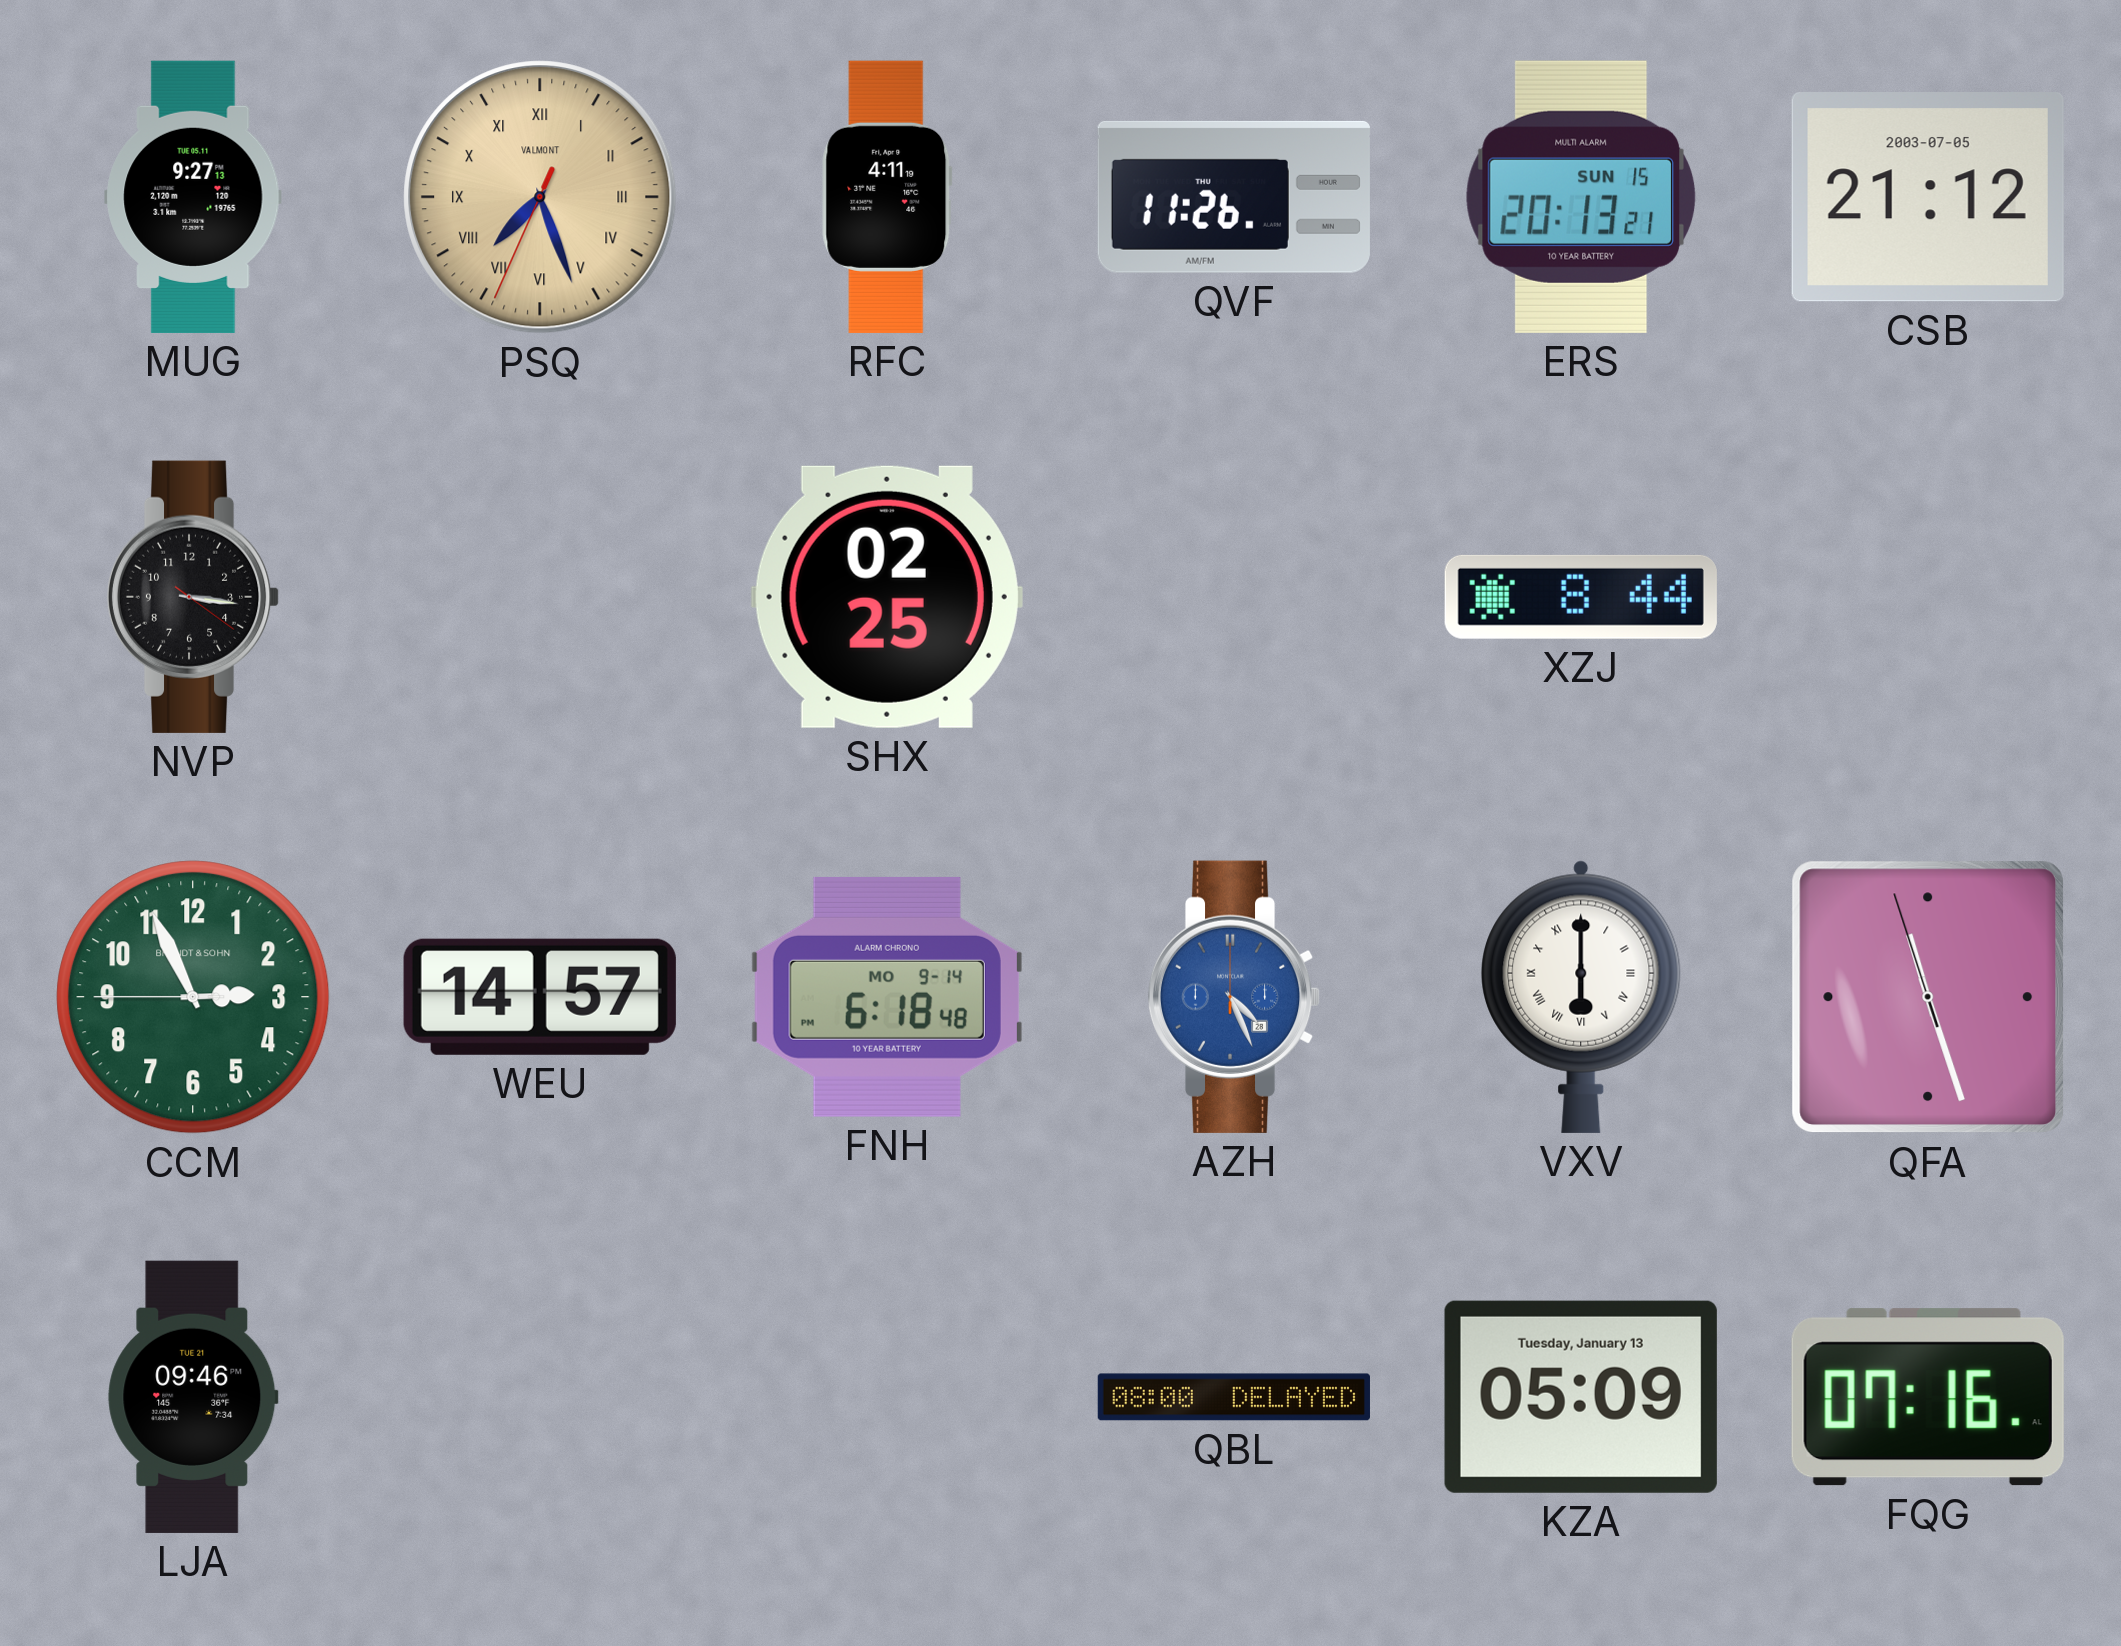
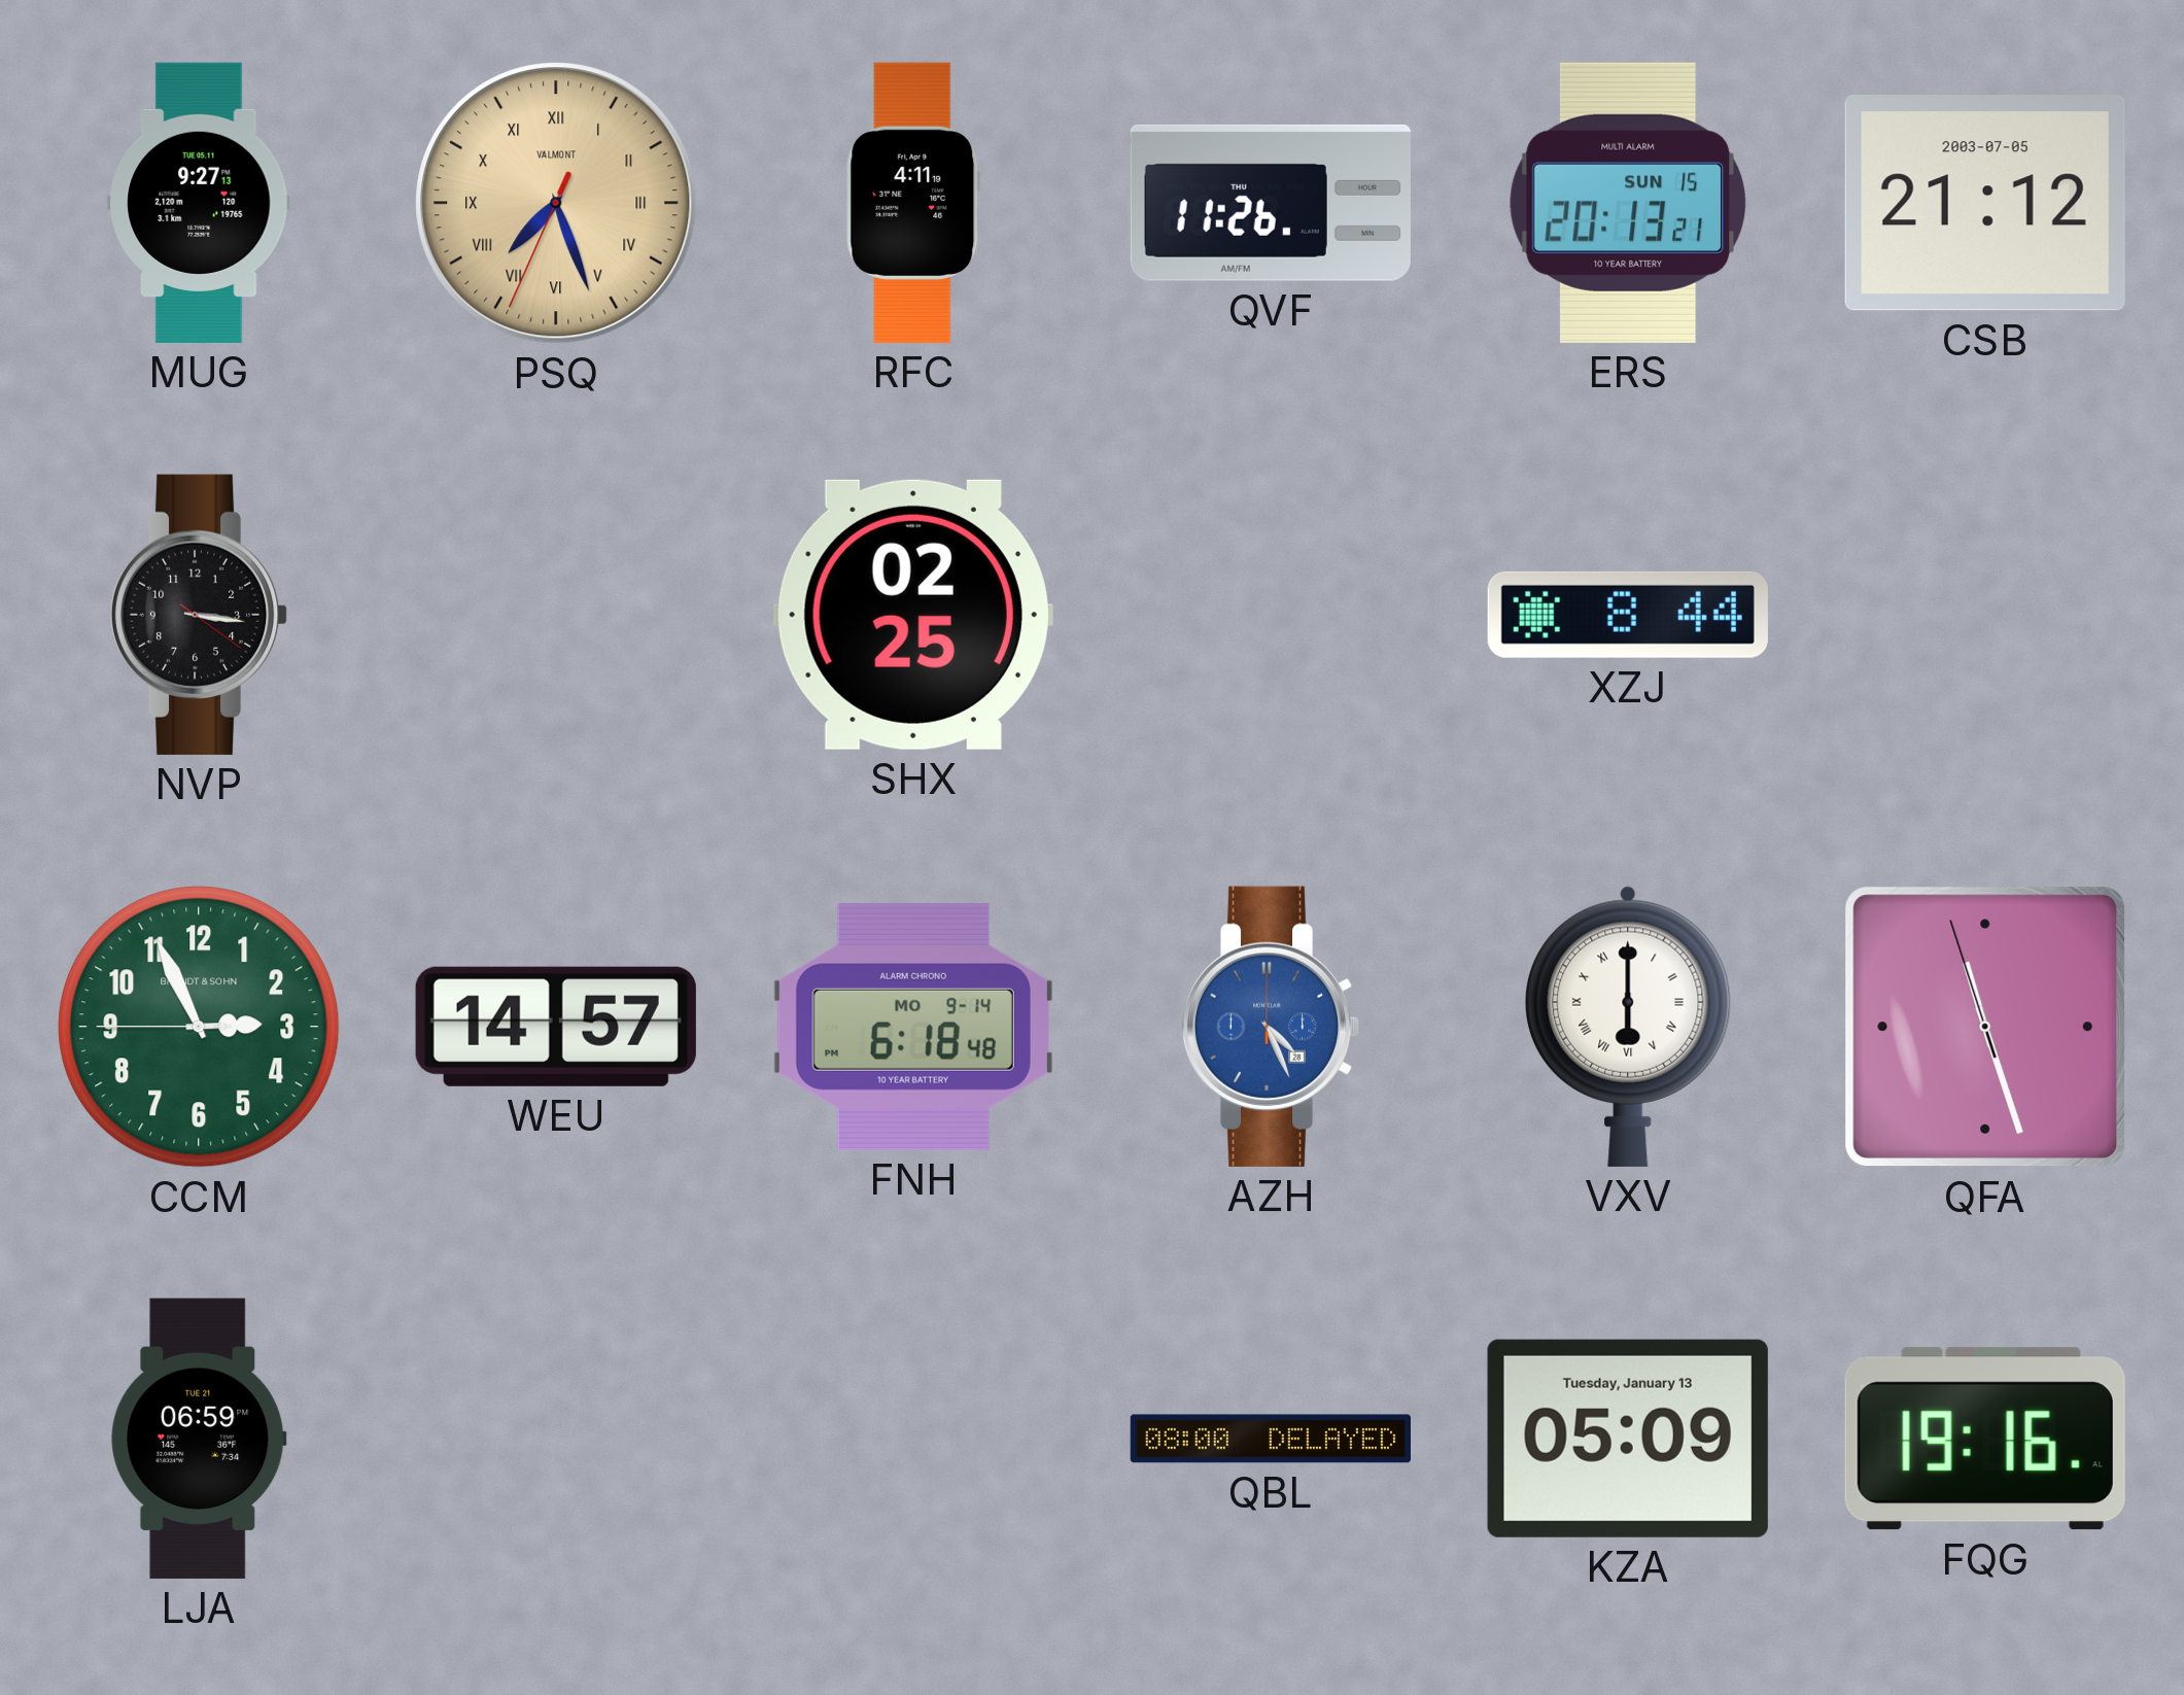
LJA: 09:46 -> 06:59 (199, 1439)
FQG: 07:16 -> 19:16 (1985, 1439)
